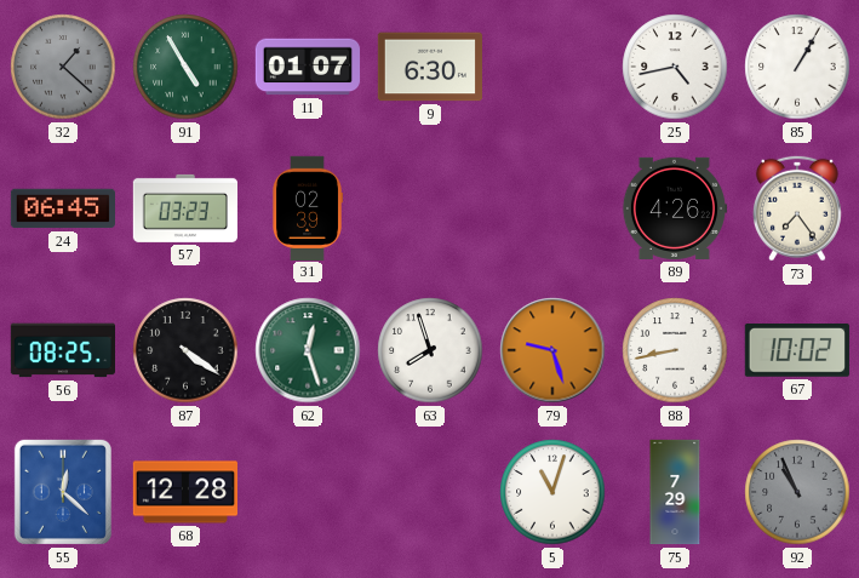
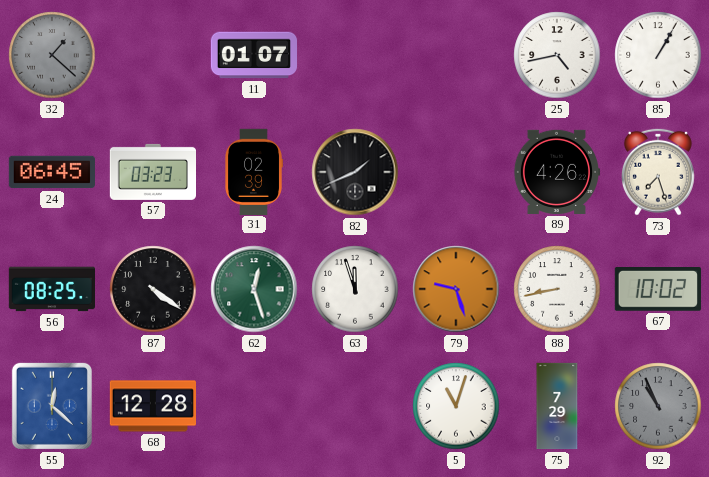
91: 4:55 -> none (185, 67)
9: 6:30 -> none (429, 67)
82: none -> 1:41 (355, 172)
73: 7:24 -> 7:27 (658, 172)
63: 7:57 -> 11:57 (355, 289)
